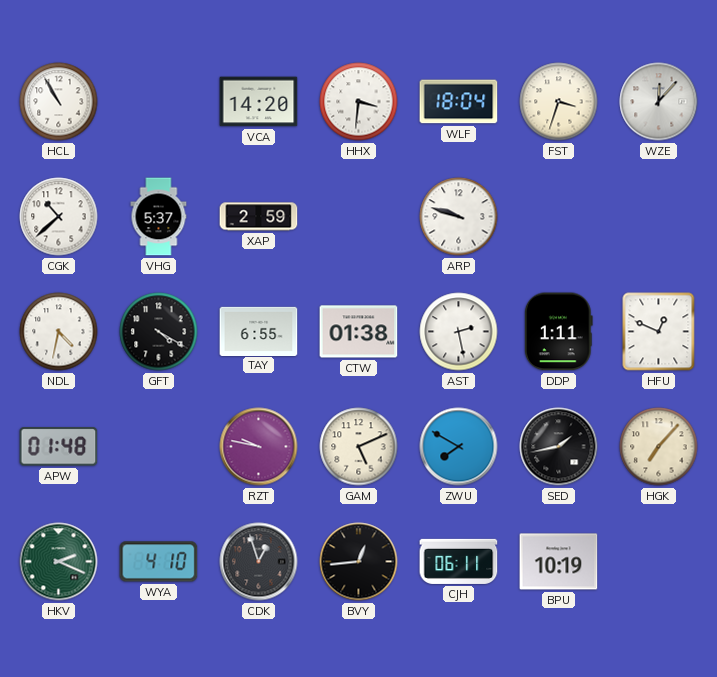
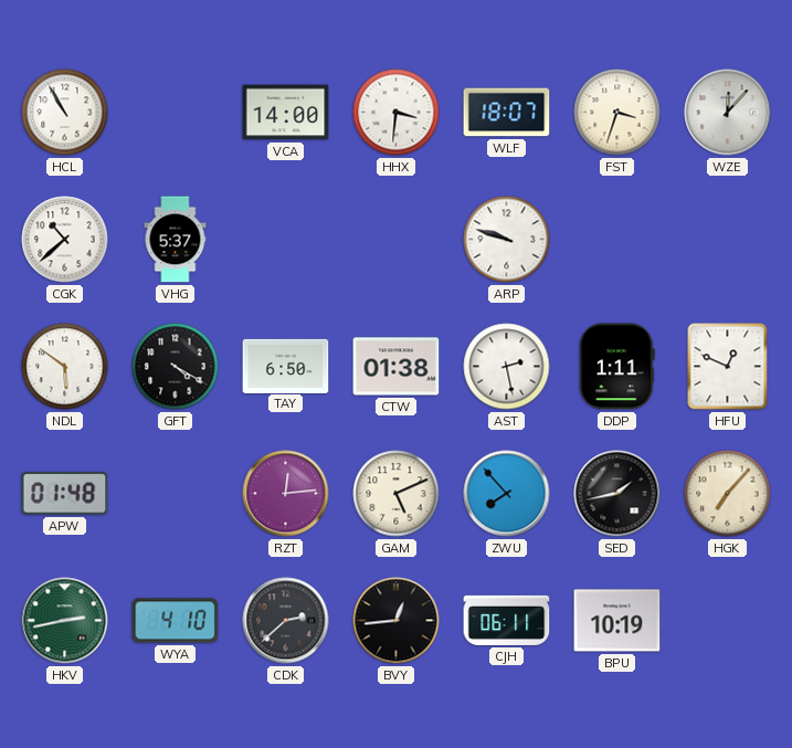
VCA: 14:20 -> 14:00 (286, 113)
WLF: 18:04 -> 18:07 (507, 113)
XAP: 2:59 -> none (259, 217)
NDL: 4:32 -> 5:51 (65, 367)
TAY: 6:55 -> 6:50 (286, 366)
RZT: 9:47 -> 12:14 (286, 494)
ZWU: 7:50 -> 7:53 (507, 494)
HKV: 2:19 -> 2:43 (65, 621)
CDK: 12:57 -> 2:38 (286, 621)
